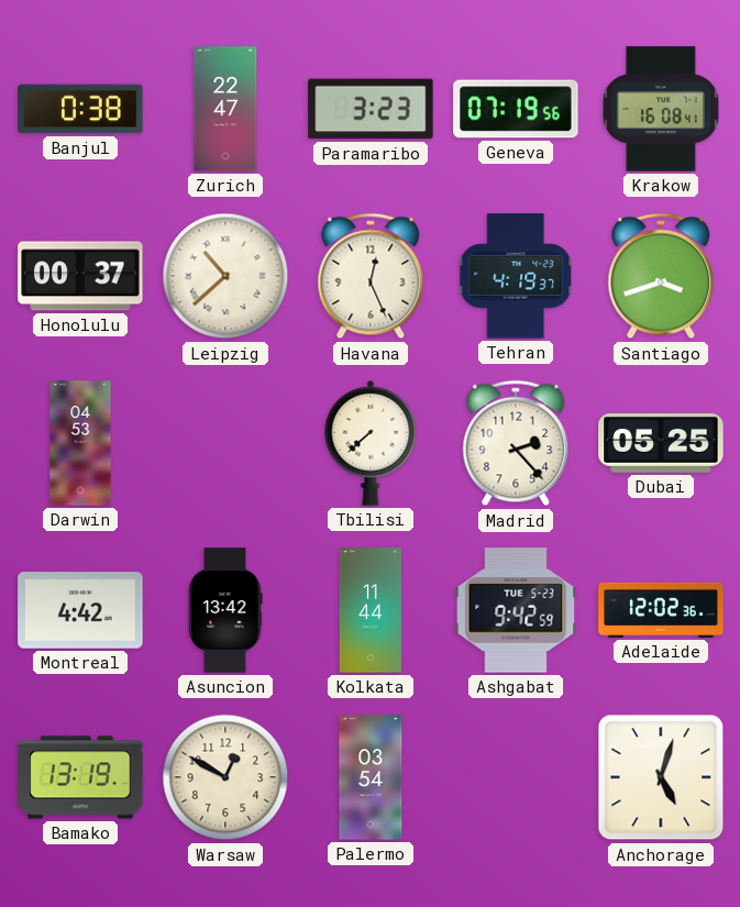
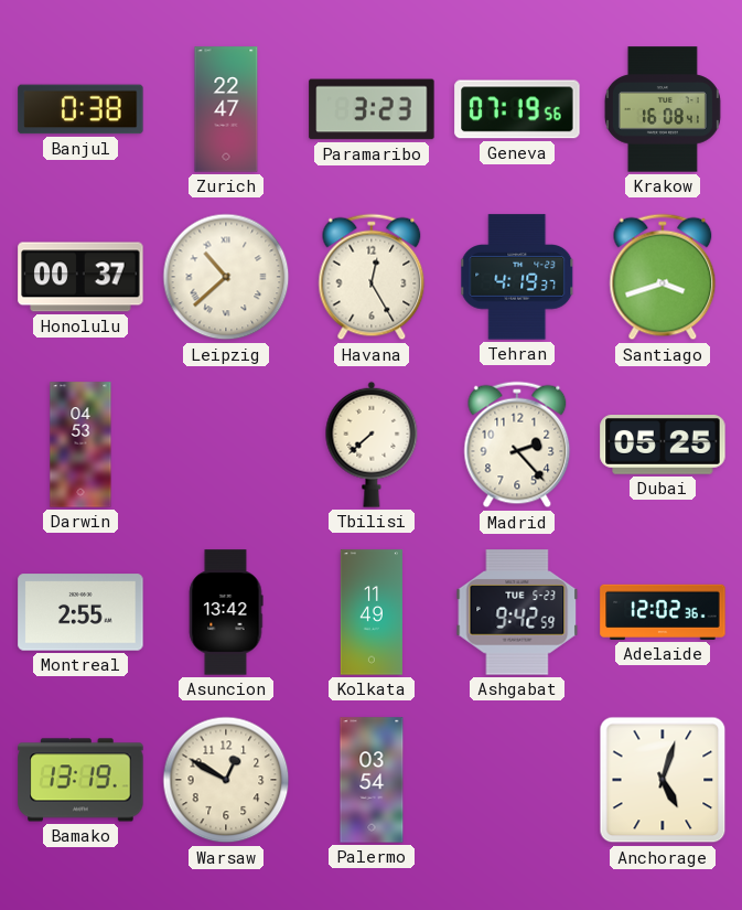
Havana: 12:26 -> 12:25 (372, 277)
Montreal: 4:42 -> 2:55 (80, 612)
Kolkata: 11:44 -> 11:49 (372, 612)
